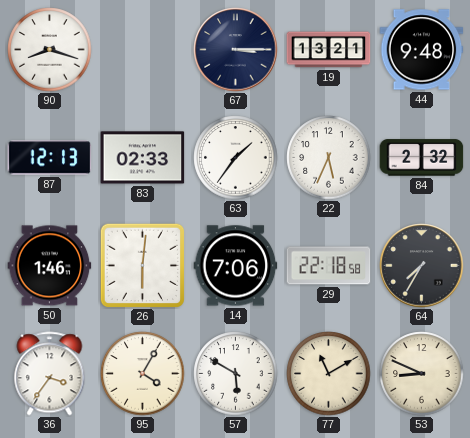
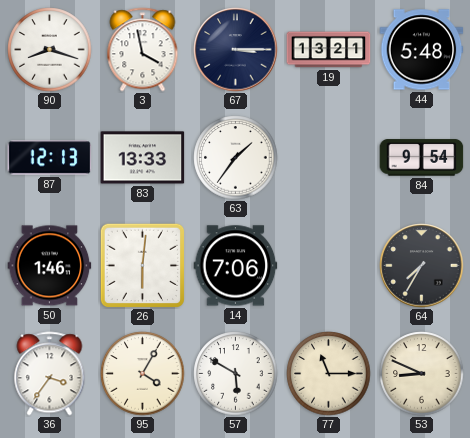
3: none -> 3:58 (143, 50)
44: 9:48 -> 5:48 (422, 50)
83: 02:33 -> 13:33 (143, 158)
22: 5:34 -> none (329, 158)
84: 2:32 -> 9:54 (422, 158)
29: 22:18 -> none (329, 266)
77: 11:10 -> 11:15 (329, 374)
